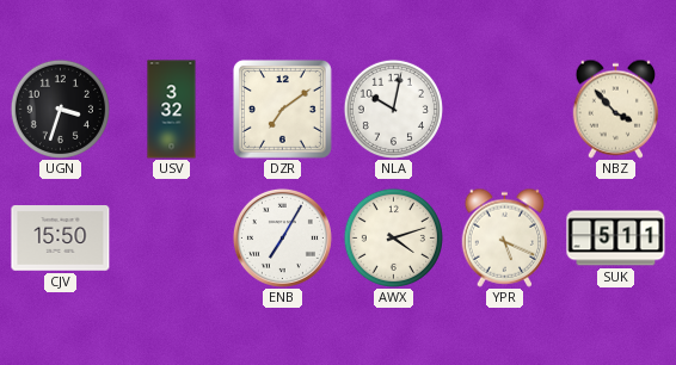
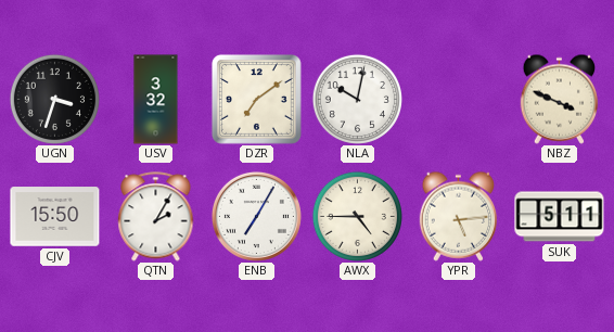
NBZ: 3:53 -> 3:49 (560, 99)
QTN: none -> 2:05 (156, 217)
AWX: 4:12 -> 4:45 (357, 216)
YPR: 5:19 -> 5:14 (459, 216)
